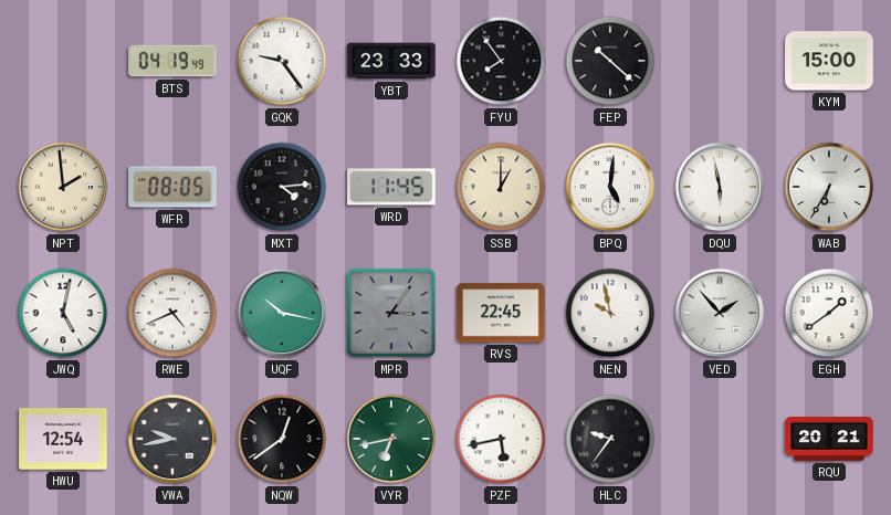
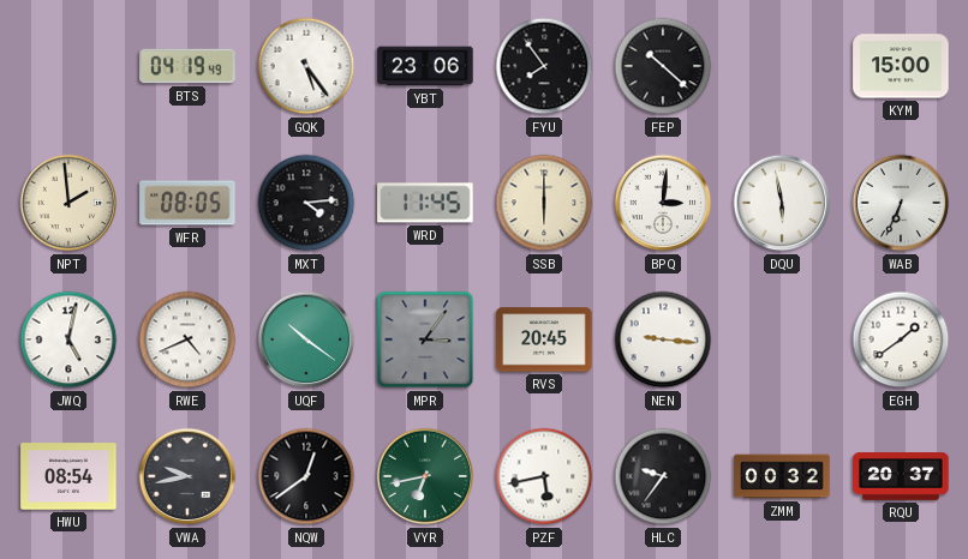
GQK: 9:24 -> 5:24 (306, 66)
YBT: 23:33 -> 23:06 (425, 66)
SSB: 1:00 -> 6:00 (544, 203)
BPQ: 5:01 -> 3:01 (663, 203)
WAB: 6:35 -> 6:34 (901, 203)
UQF: 10:17 -> 10:21 (306, 339)
RVS: 22:45 -> 20:45 (544, 339)
NEN: 9:58 -> 9:16 (663, 339)
VED: 1:53 -> none (720, 313)
HWU: 12:54 -> 08:54 (68, 476)
ZMM: none -> 00:32 (782, 476)
RQU: 20:21 -> 20:37 (901, 476)
